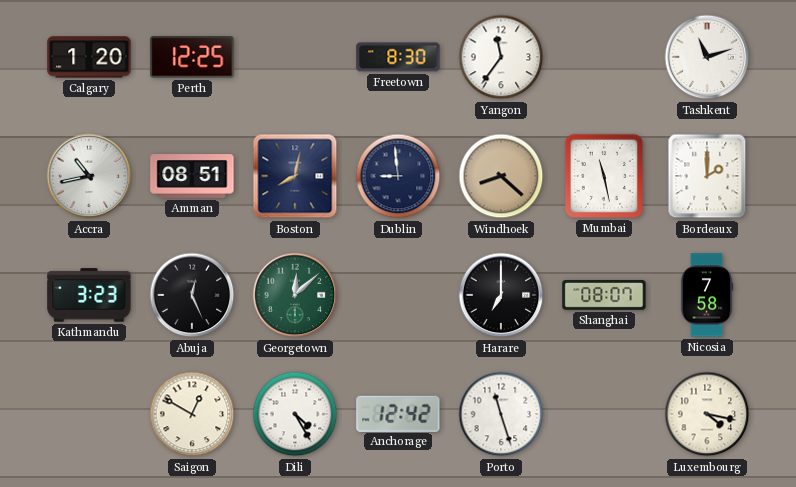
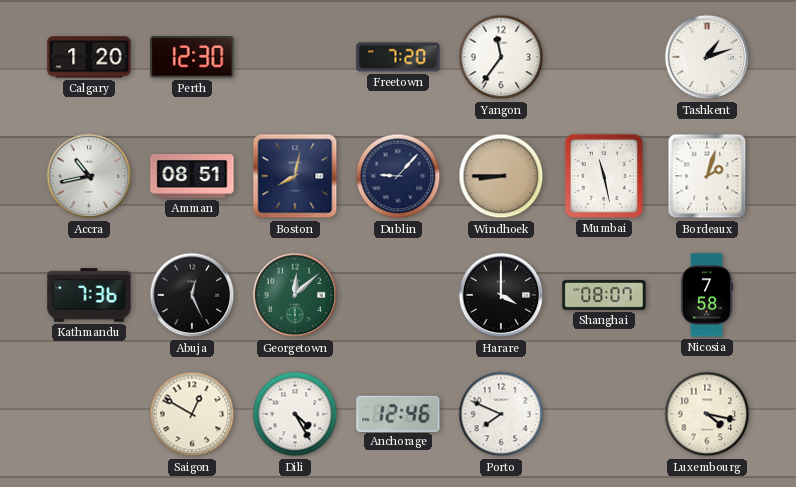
Perth: 12:25 -> 12:30 (192, 57)
Freetown: 8:30 -> 7:20 (398, 57)
Tashkent: 11:12 -> 1:12 (707, 57)
Dublin: 8:59 -> 9:07 (398, 176)
Windhoek: 8:22 -> 8:45 (501, 176)
Bordeaux: 2:00 -> 2:03 (707, 176)
Kathmandu: 3:23 -> 7:36 (89, 295)
Harare: 7:00 -> 4:00 (501, 295)
Anchorage: 12:42 -> 12:46 (398, 413)
Porto: 11:27 -> 7:49 (501, 414)
